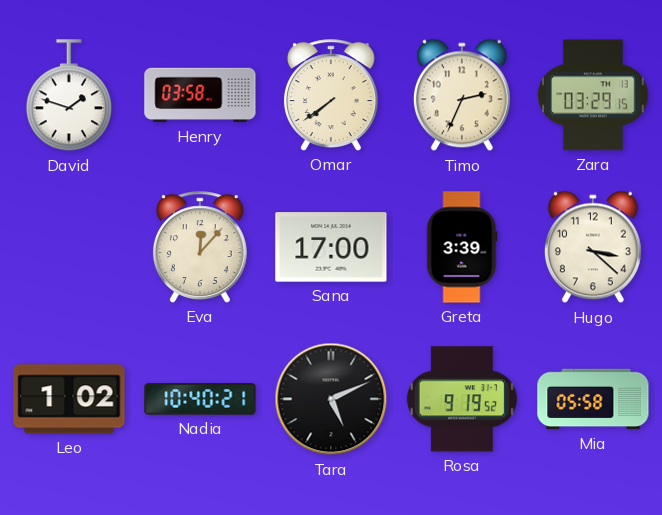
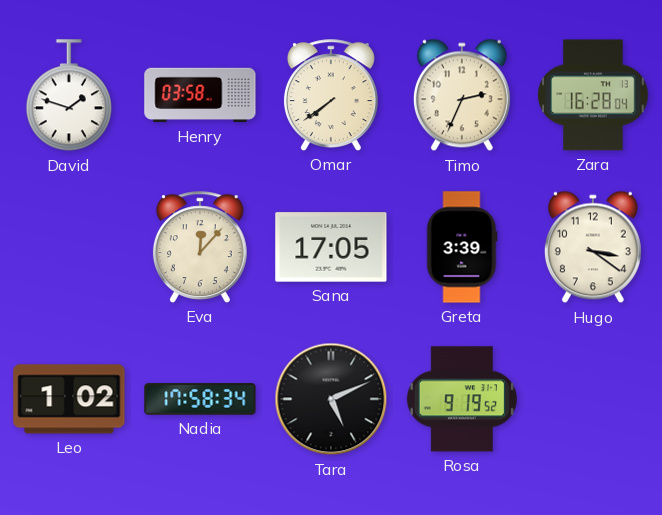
Zara: 03:29 -> 16:28 (593, 95)
Sana: 17:00 -> 17:05 (331, 247)
Hugo: 3:22 -> 3:21 (593, 247)
Nadia: 10:40 -> 17:58 (200, 399)
Mia: 05:58 -> none (593, 399)
